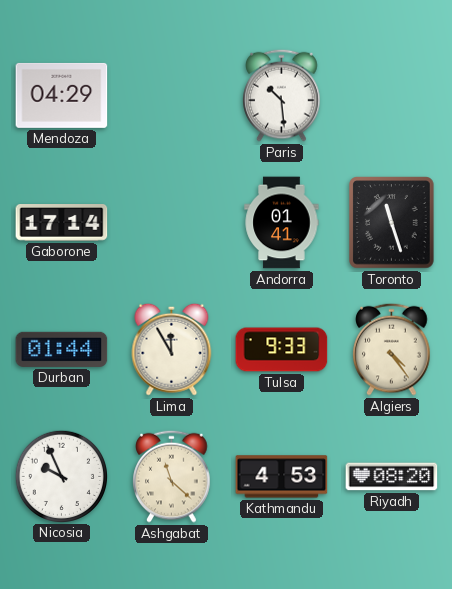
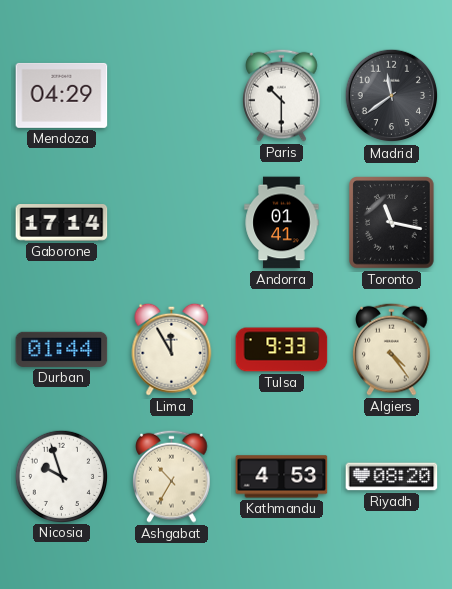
Paris: 10:29 -> 10:30 (282, 95)
Madrid: none -> 11:39 (392, 96)
Toronto: 11:27 -> 11:17 (392, 223)
Nicosia: 9:56 -> 9:57 (61, 476)
Ashgabat: 11:22 -> 10:35 (172, 476)
